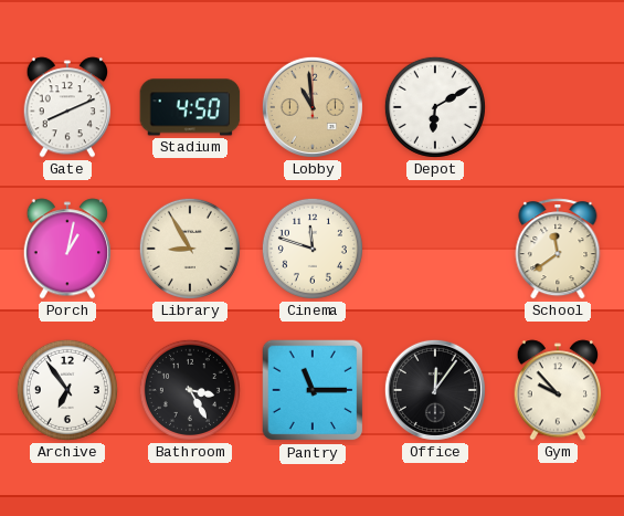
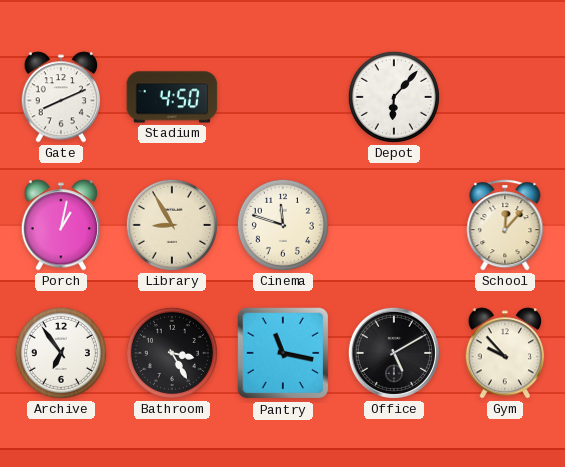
Lobby: 10:59 -> none (313, 107)
Depot: 6:10 -> 6:07 (394, 97)
School: 11:39 -> 12:07 (505, 225)
Pantry: 11:15 -> 11:17 (283, 353)
Office: 12:06 -> 5:10 (394, 353)
